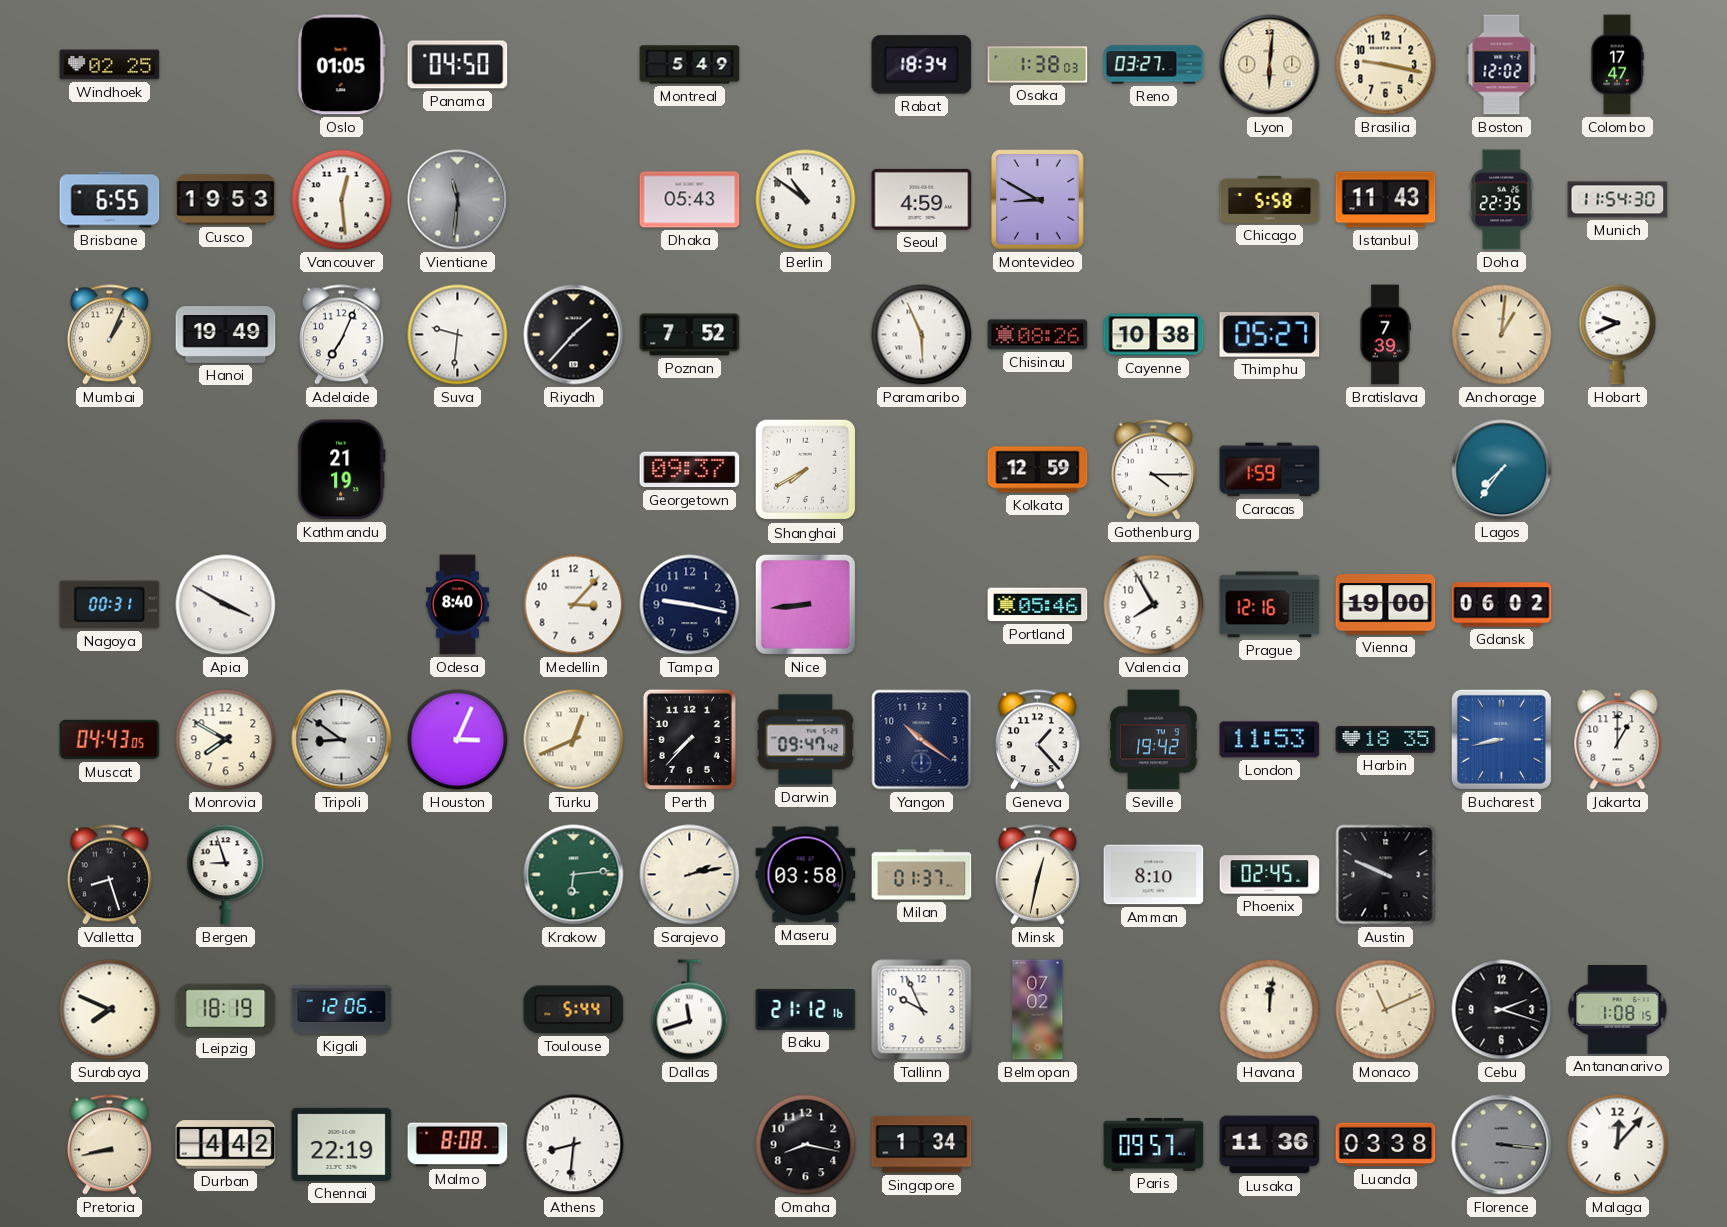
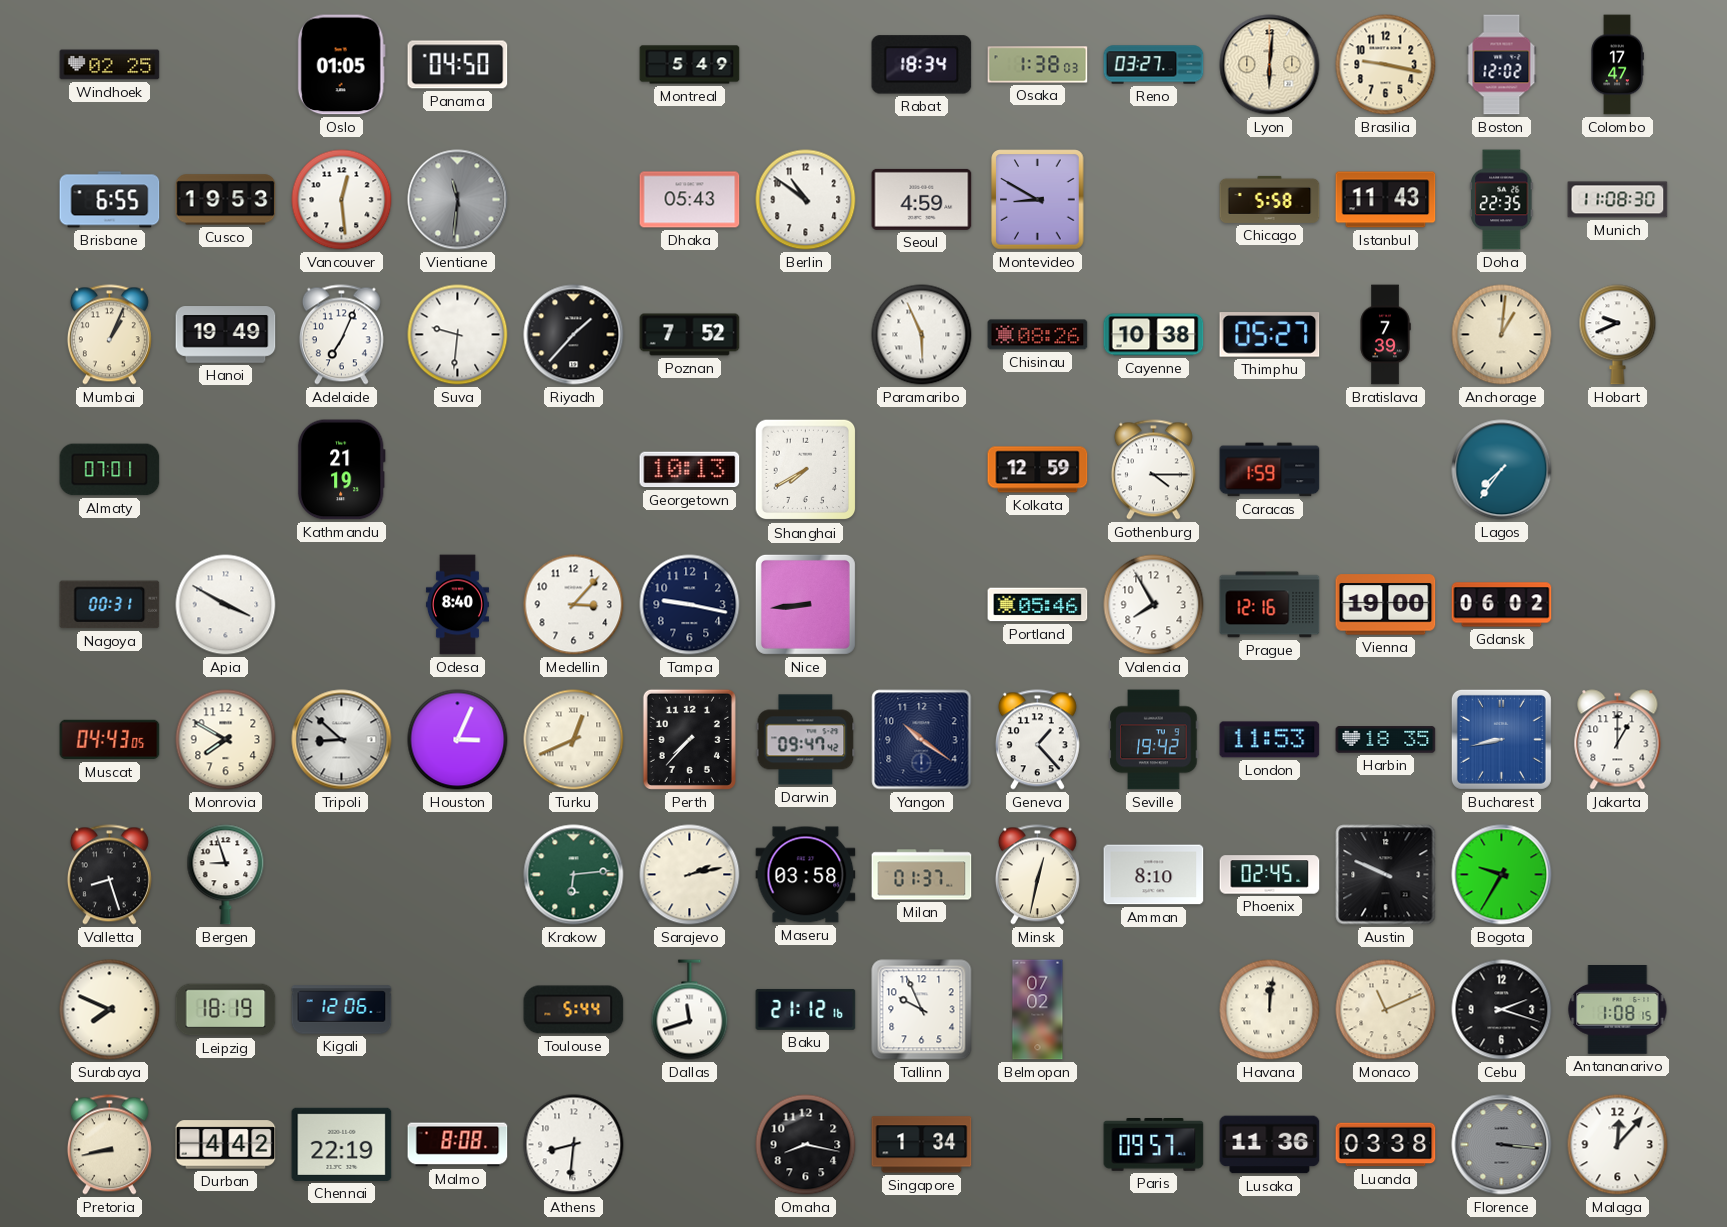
Munich: 11:54 -> 11:08 (1618, 200)
Almaty: none -> 07:01 (110, 470)
Georgetown: 09:37 -> 10:13 (690, 470)
Tripoli: 8:51 -> 8:52 (342, 740)
Bogota: none -> 9:35 (1502, 875)
